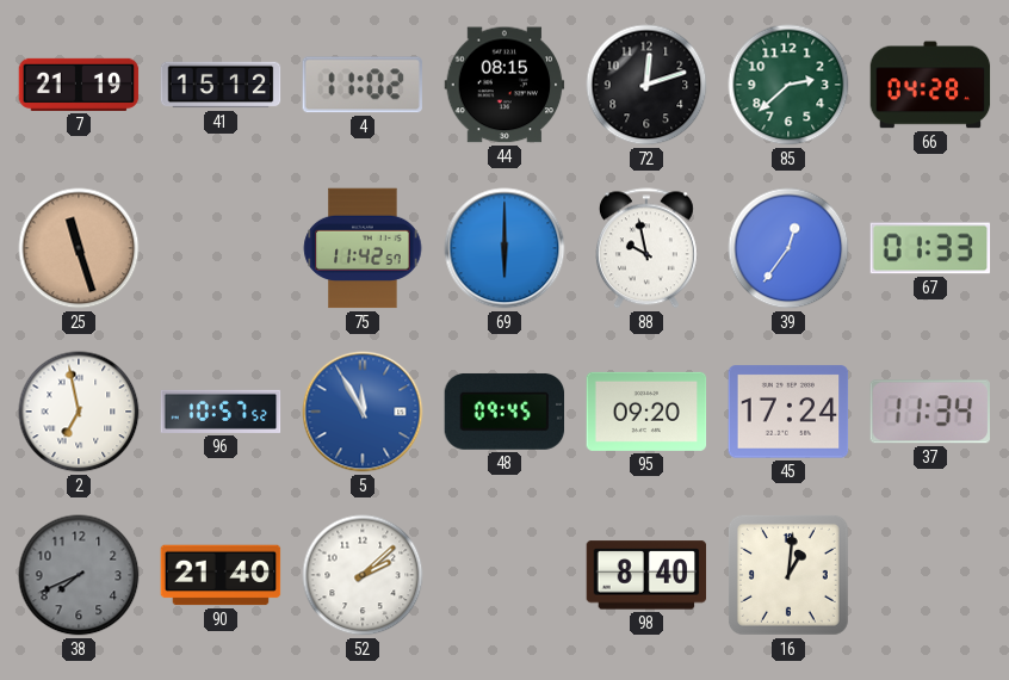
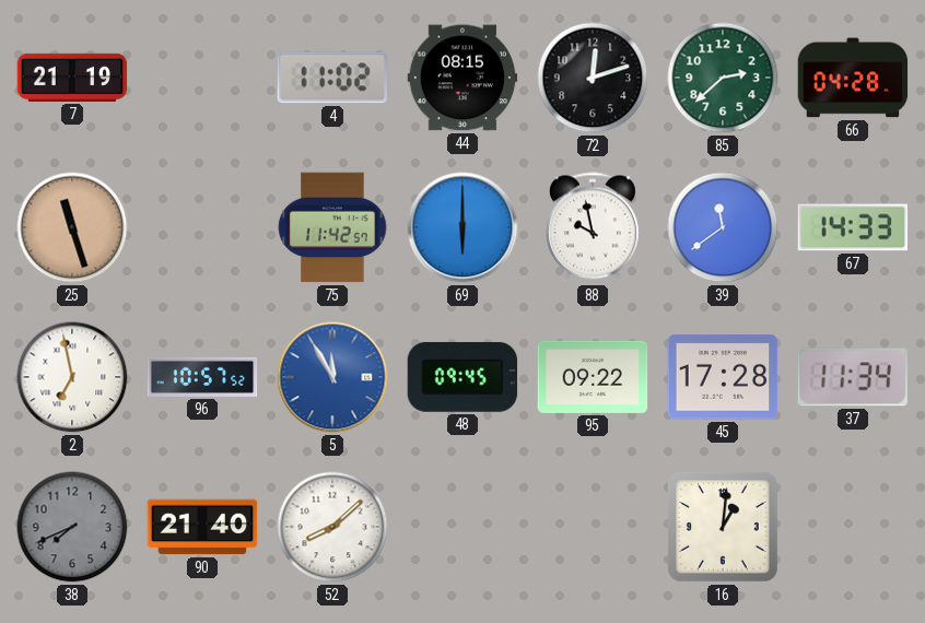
41: 15:12 -> none (221, 85)
39: 12:36 -> 11:39 (723, 227)
67: 01:33 -> 14:33 (853, 227)
95: 09:20 -> 09:22 (593, 377)
45: 17:24 -> 17:28 (723, 377)
52: 2:08 -> 8:08 (332, 527)
98: 8:40 -> none (646, 575)
